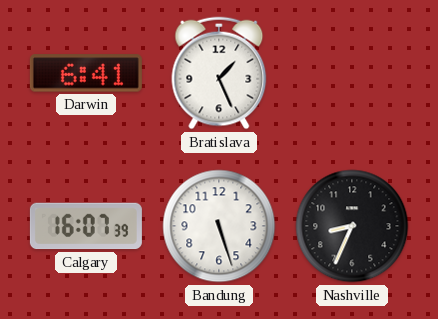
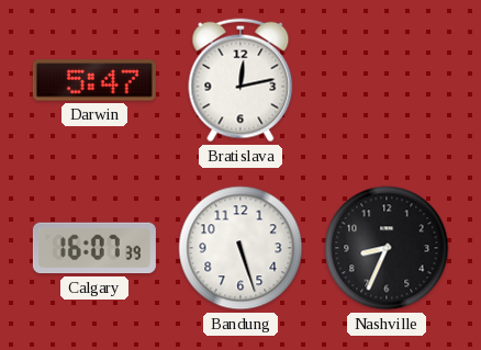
Darwin: 6:41 -> 5:47 (94, 80)
Bratislava: 1:26 -> 12:13 (240, 80)
